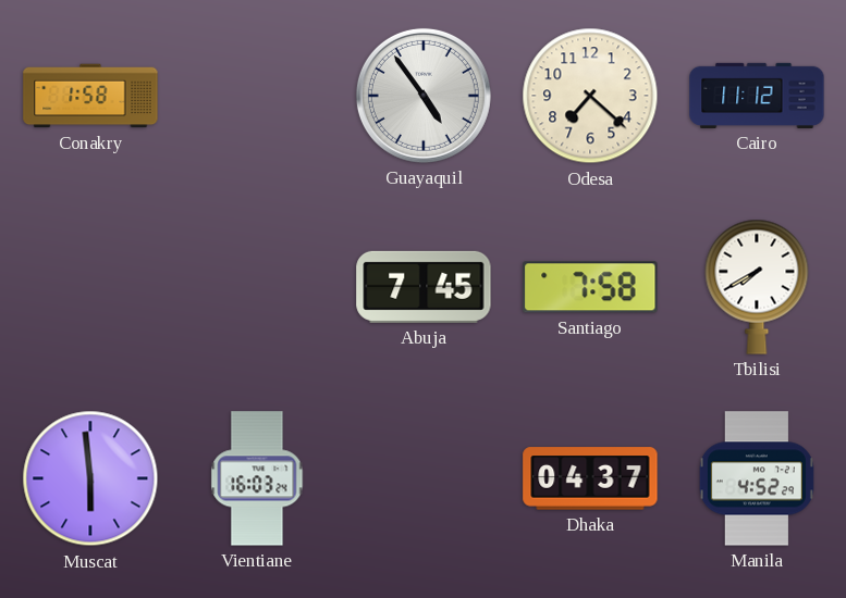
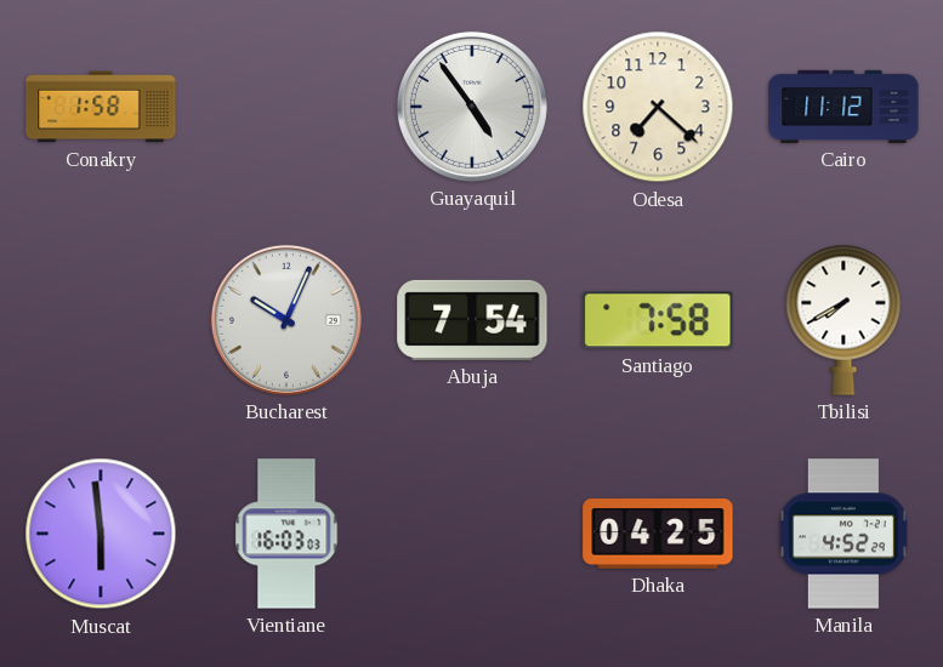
Bucharest: none -> 10:04 (286, 320)
Abuja: 7:45 -> 7:54 (472, 320)
Vientiane: 16:03:24 -> 16:03:03 (286, 534)
Dhaka: 04:37 -> 04:25 (658, 534)
